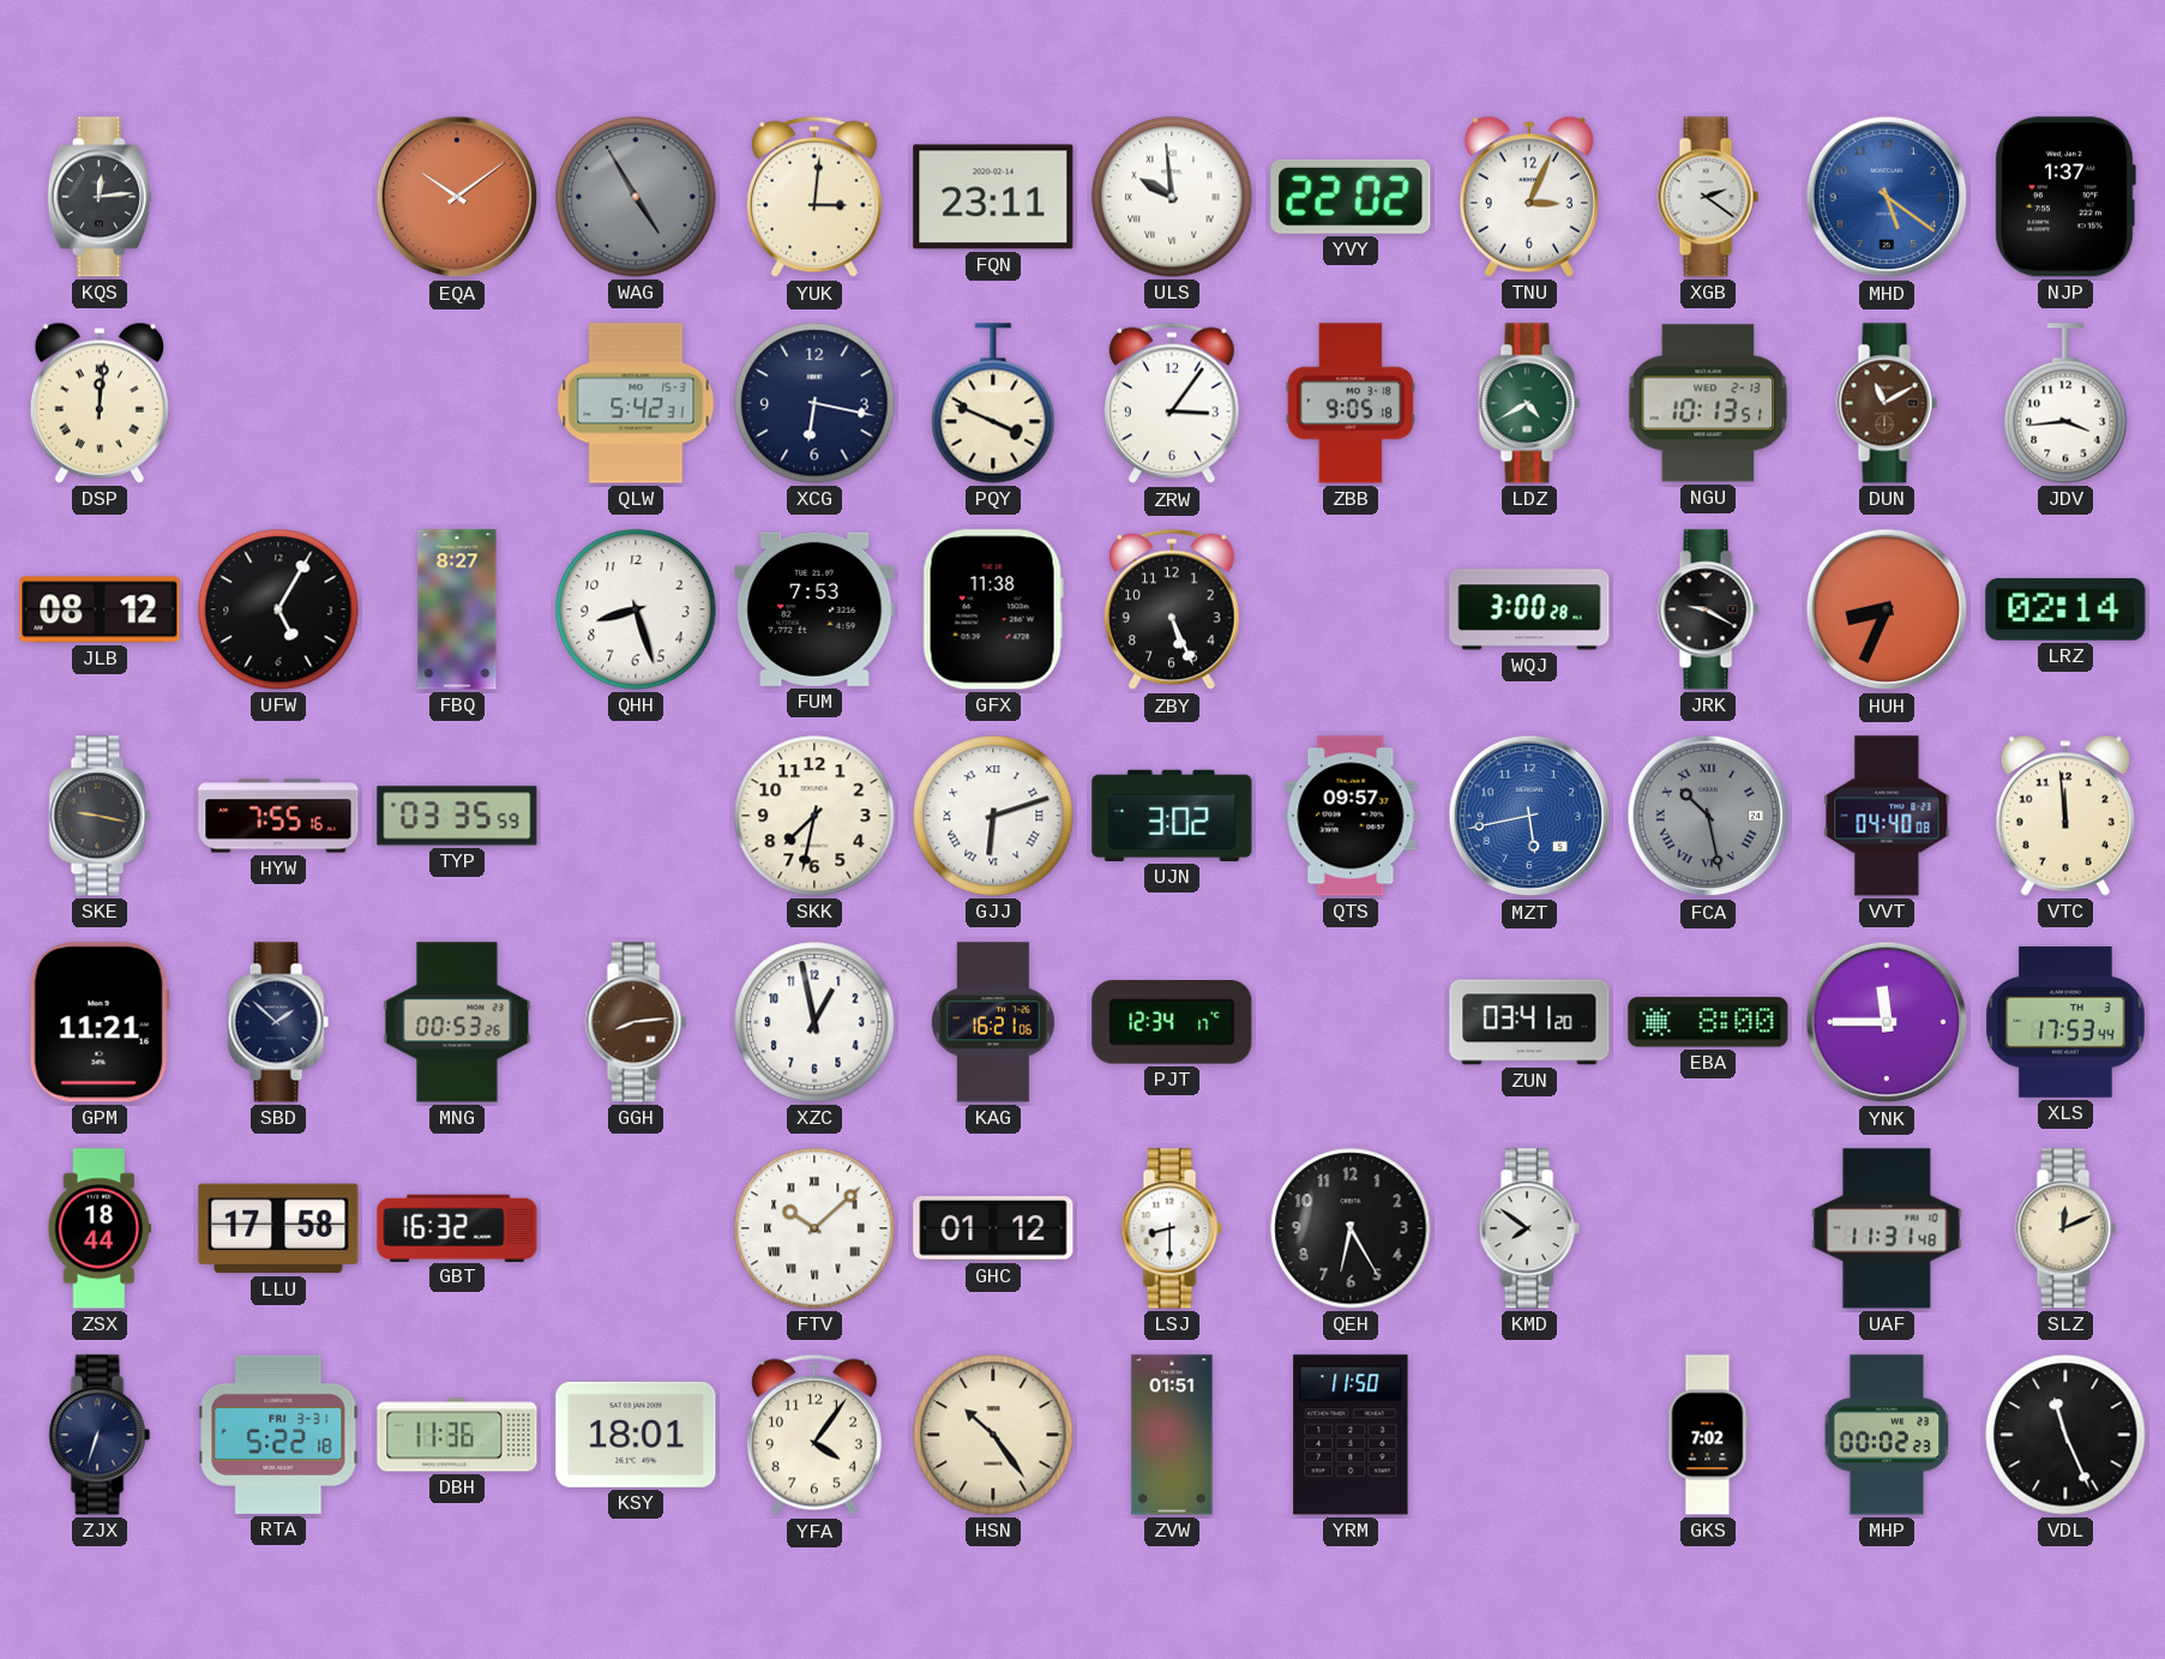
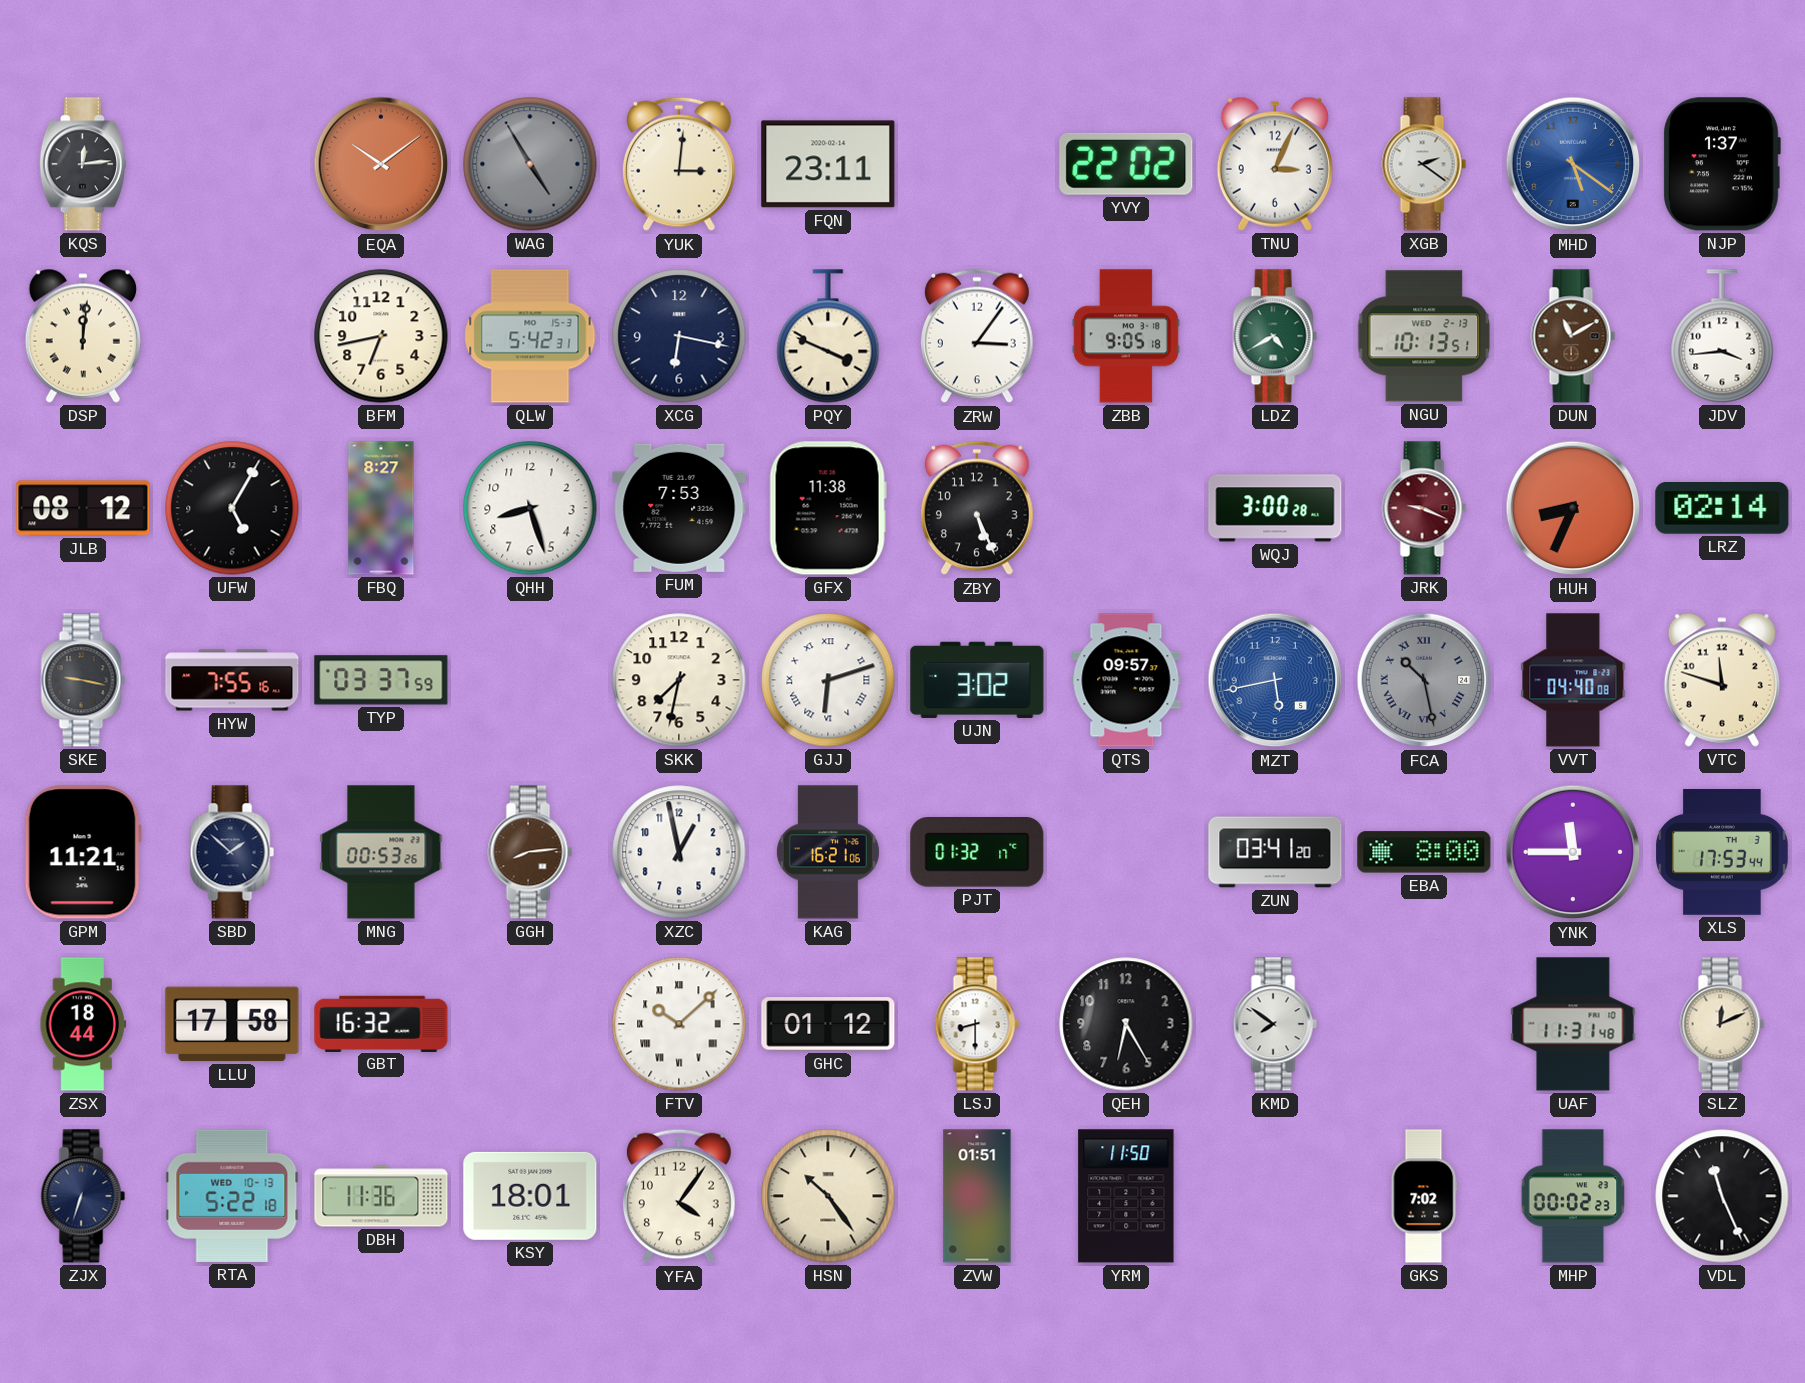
ULS: 9:59 -> none (1172, 197)
BFM: none -> 6:43 (381, 336)
JRK: 9:20 -> 9:19 (1424, 508)
JRK dial: black -> burgundy (1424, 508)
TYP: 03:35 -> 03:37 (381, 680)
VTC: 11:59 -> 11:48 (1722, 680)
PJT: 12:34 -> 01:32 (977, 852)
RTA date: FRI 3-31 -> WED 10-13 (232, 1196)
